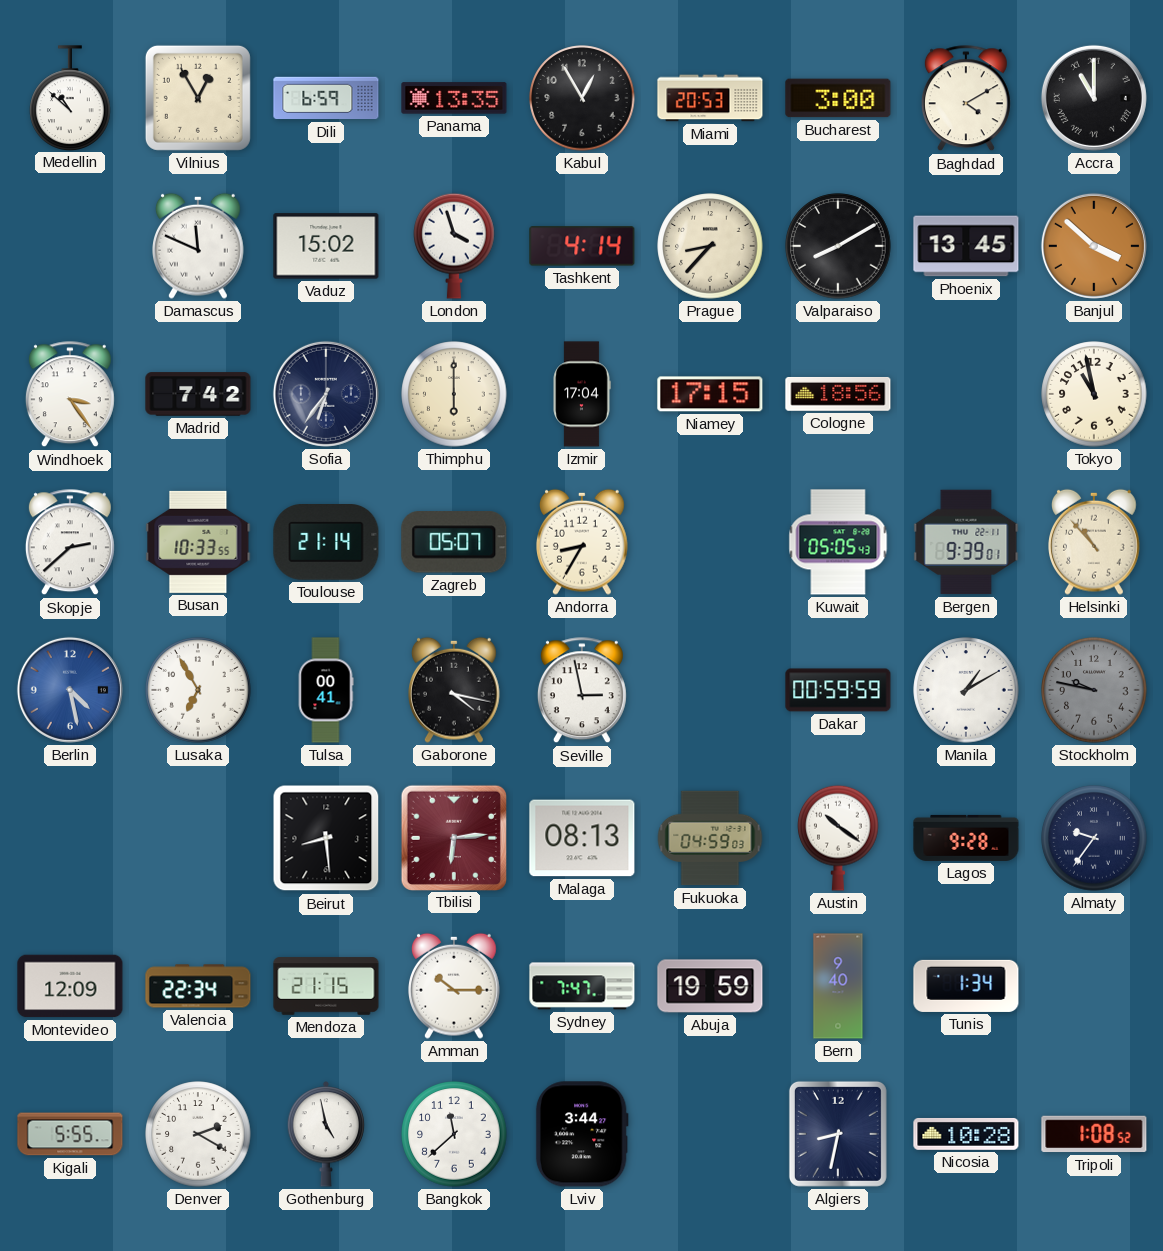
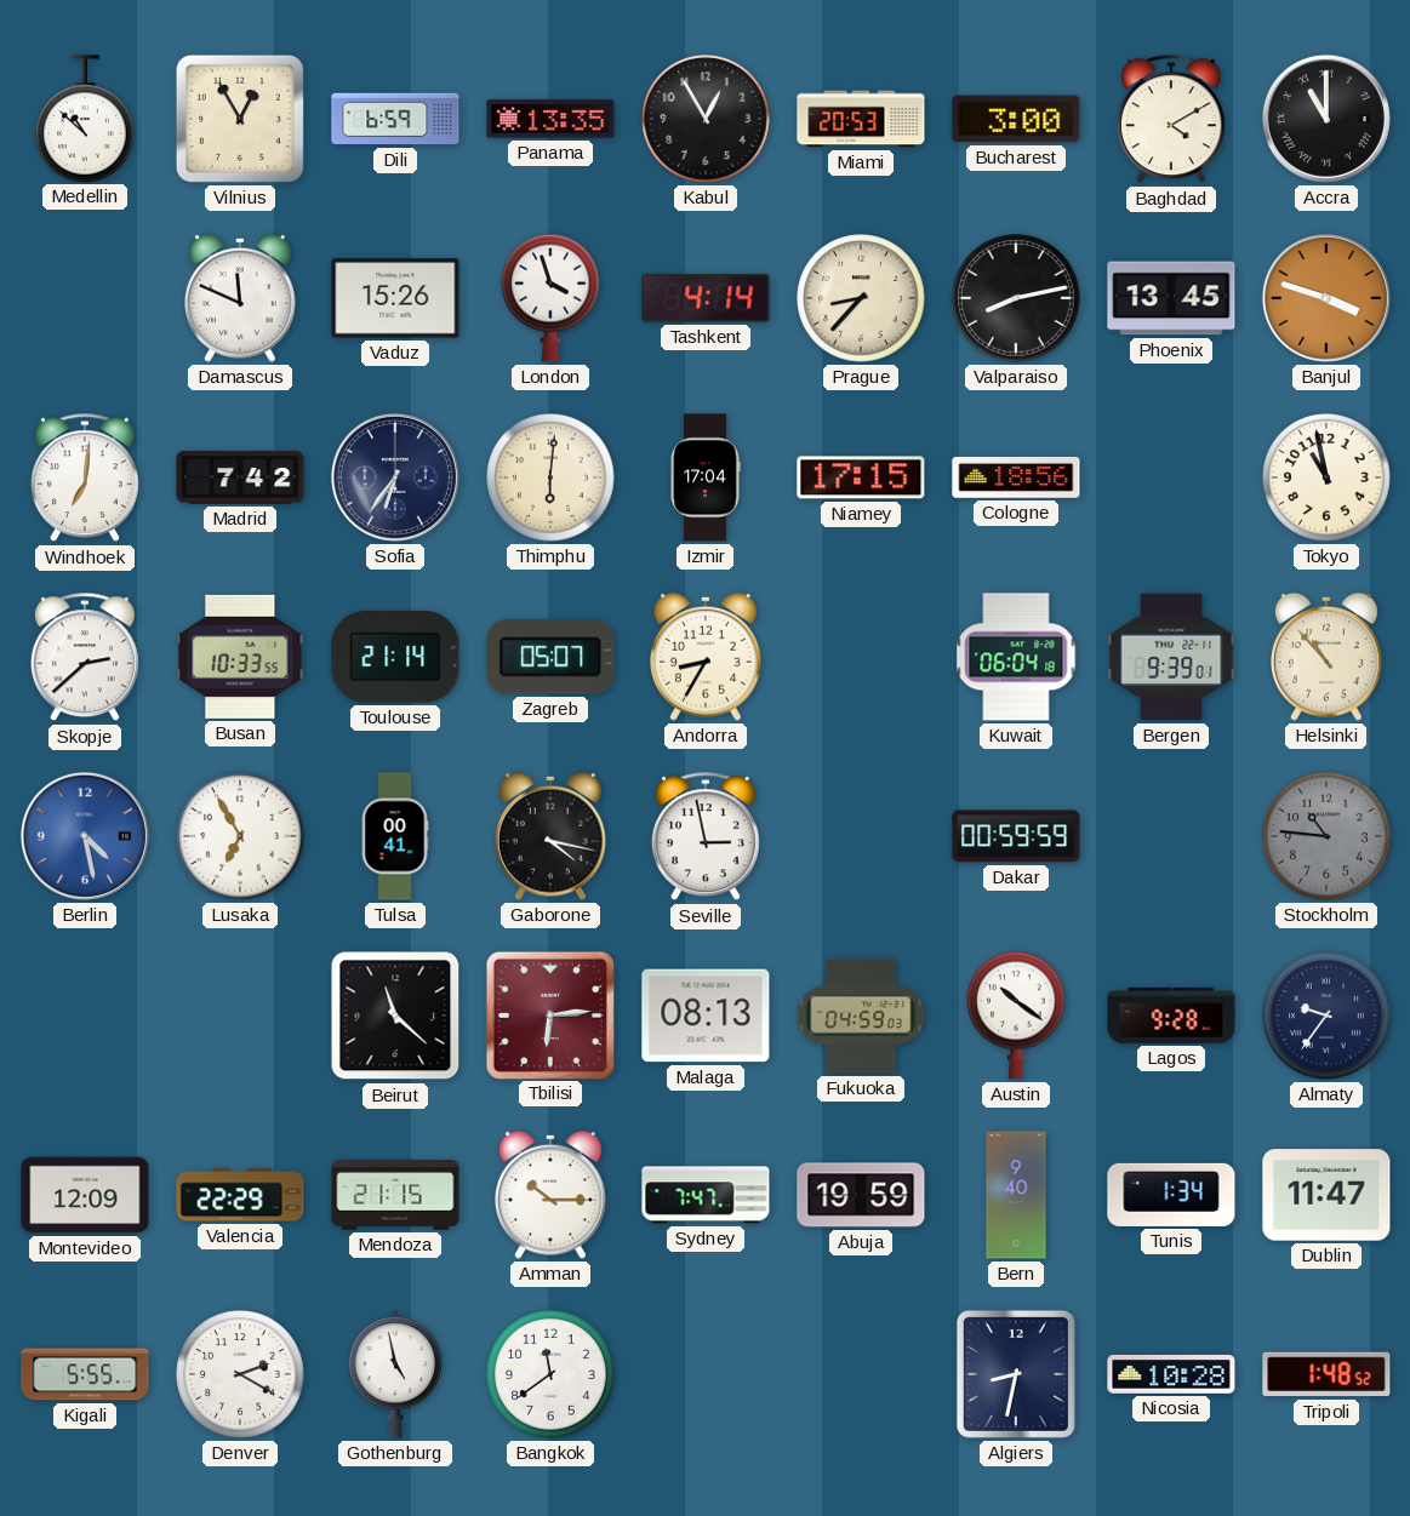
Vaduz: 15:02 -> 15:26 (395, 298)
Valparaiso: 8:10 -> 8:13 (1016, 298)
Banjul: 3:52 -> 3:48 (1326, 298)
Windhoek: 3:24 -> 7:01 (85, 479)
Thimphu: 6:00 -> 6:01 (550, 477)
Kuwait: 05:05 -> 06:04 (1016, 657)
Manila: 1:10 -> none (966, 690)
Stockholm: 9:47 -> 10:46 (1326, 836)
Beirut: 8:29 -> 11:22 (395, 1016)
Valencia: 22:34 -> 22:29 (240, 1195)
Dublin: none -> 11:47 (1326, 1195)
Bangkok: 11:38 -> 11:39 (550, 1374)
Lviv: 3:44 -> none (582, 1134)
Tripoli: 1:08 -> 1:48 (1326, 1374)
